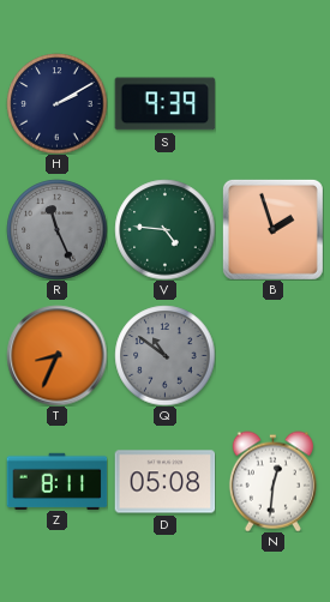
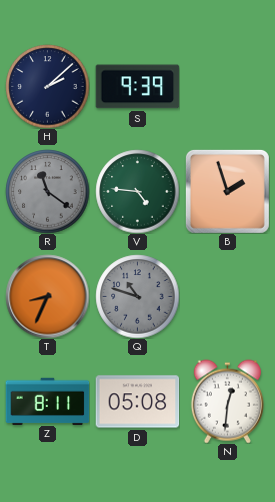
H: 2:10 -> 2:08 (47, 86)
R: 11:26 -> 11:21 (47, 191)
Q: 10:51 -> 10:48 (137, 296)
